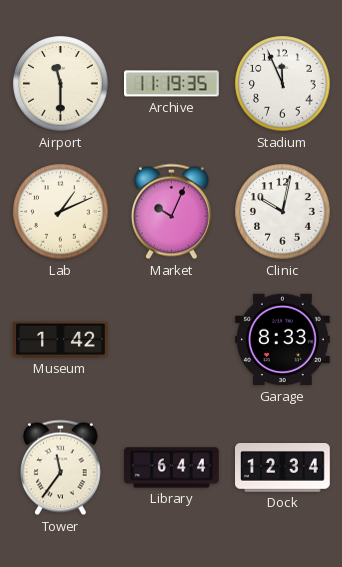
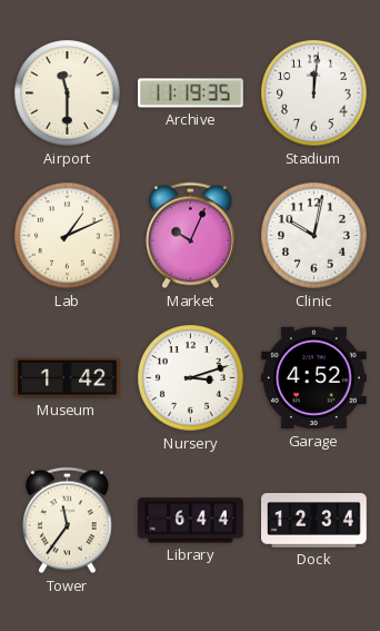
Stadium: 11:56 -> 12:01 (314, 93)
Nursery: none -> 3:12 (191, 378)
Garage: 8:33 -> 4:52 (314, 378)
